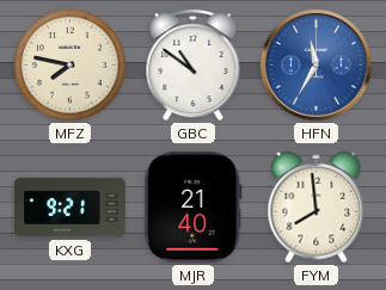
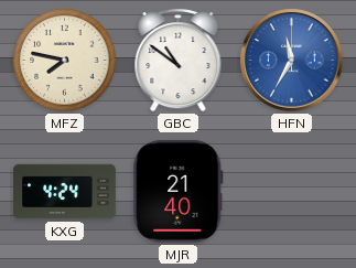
KXG: 9:21 -> 4:24 (65, 192)
FYM: 7:59 -> none (317, 208)
